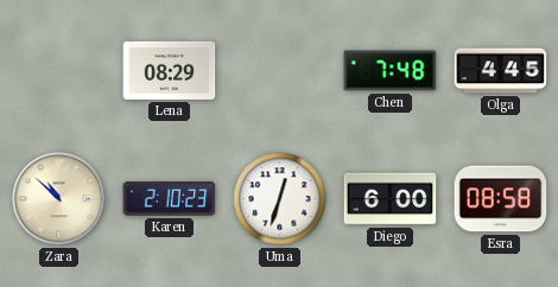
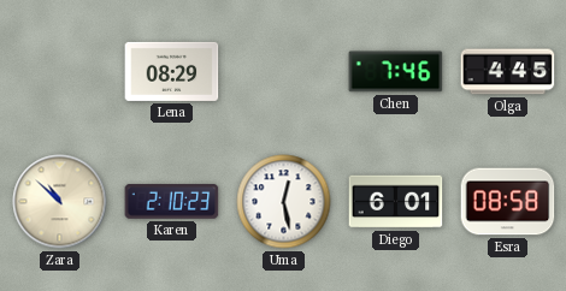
Chen: 7:48 -> 7:46 (396, 72)
Uma: 12:33 -> 12:28 (284, 202)
Diego: 6:00 -> 6:01 (396, 202)
